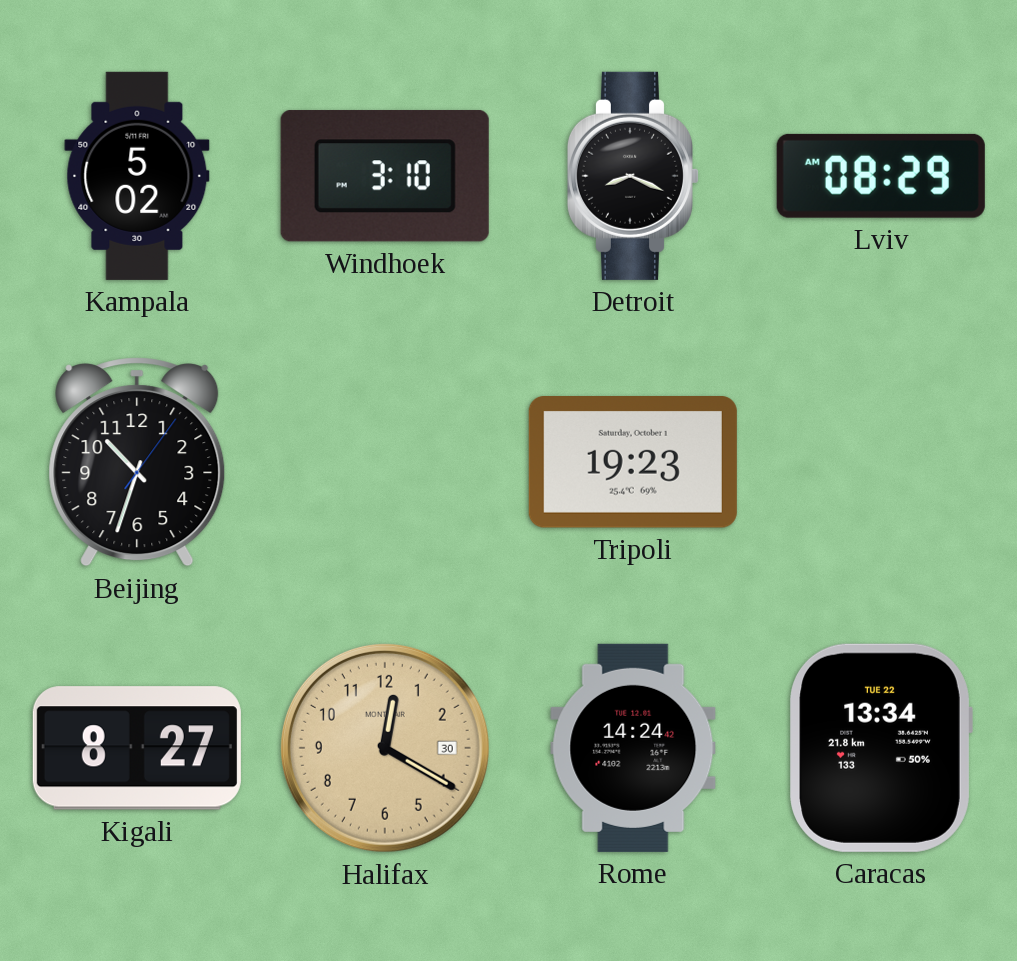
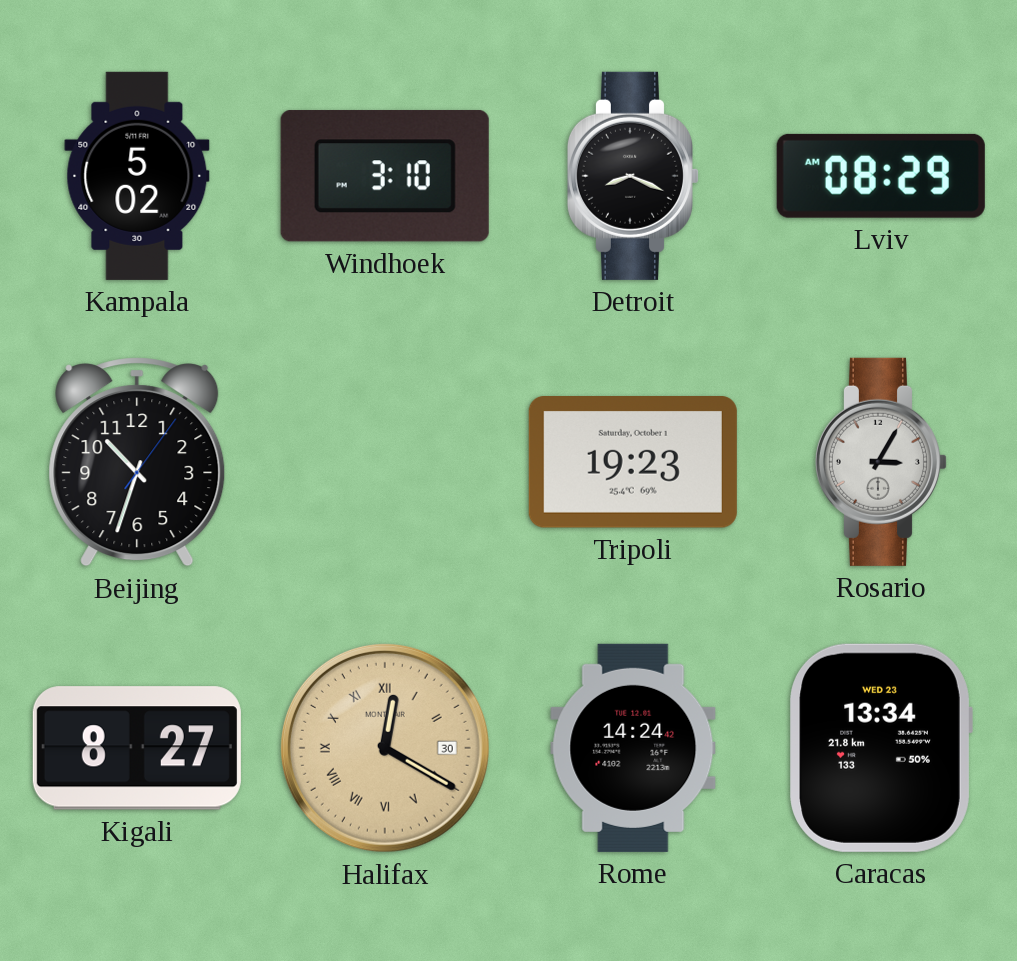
Rosario: none -> 3:05 (881, 462)
Halifax numerals: Arabic -> Roman (385, 748)
Caracas date: TUE 22 -> WED 23 (881, 748)
